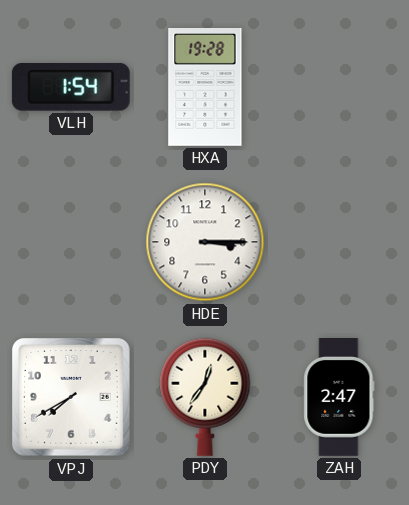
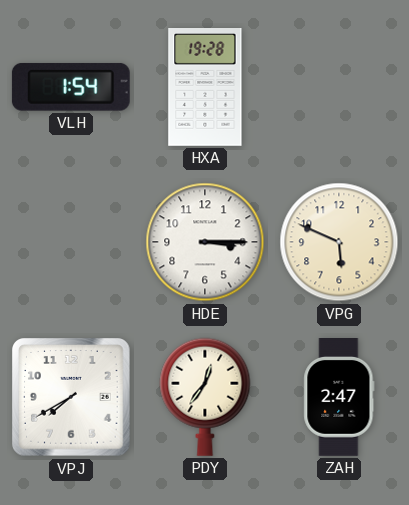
VPG: none -> 5:49 (339, 242)
